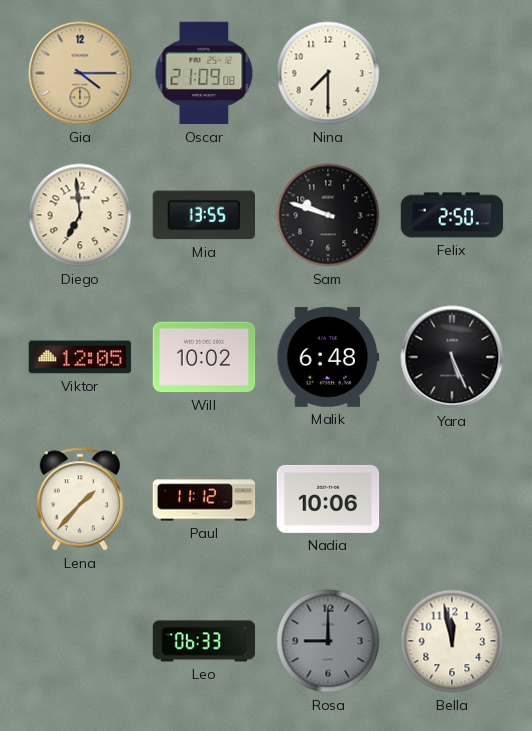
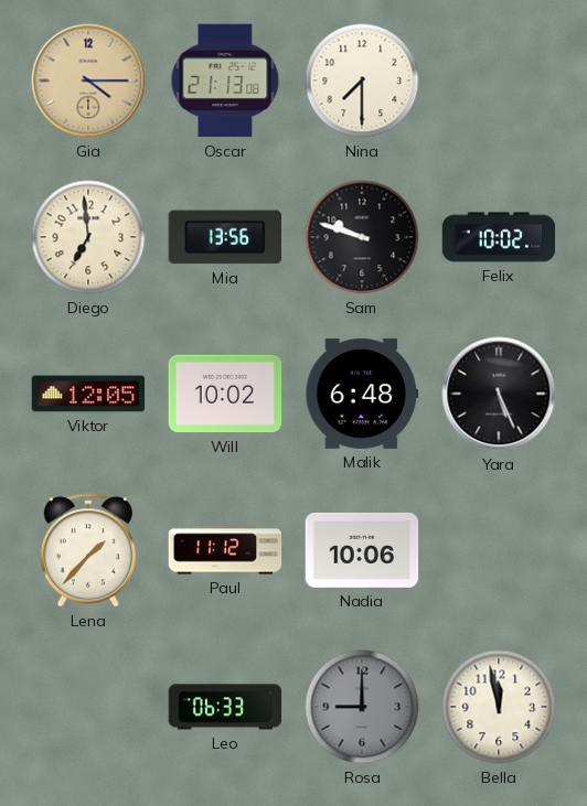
Oscar: 21:09 -> 21:13 (225, 80)
Mia: 13:55 -> 13:56 (224, 237)
Felix: 2:50 -> 10:02 (499, 237)
